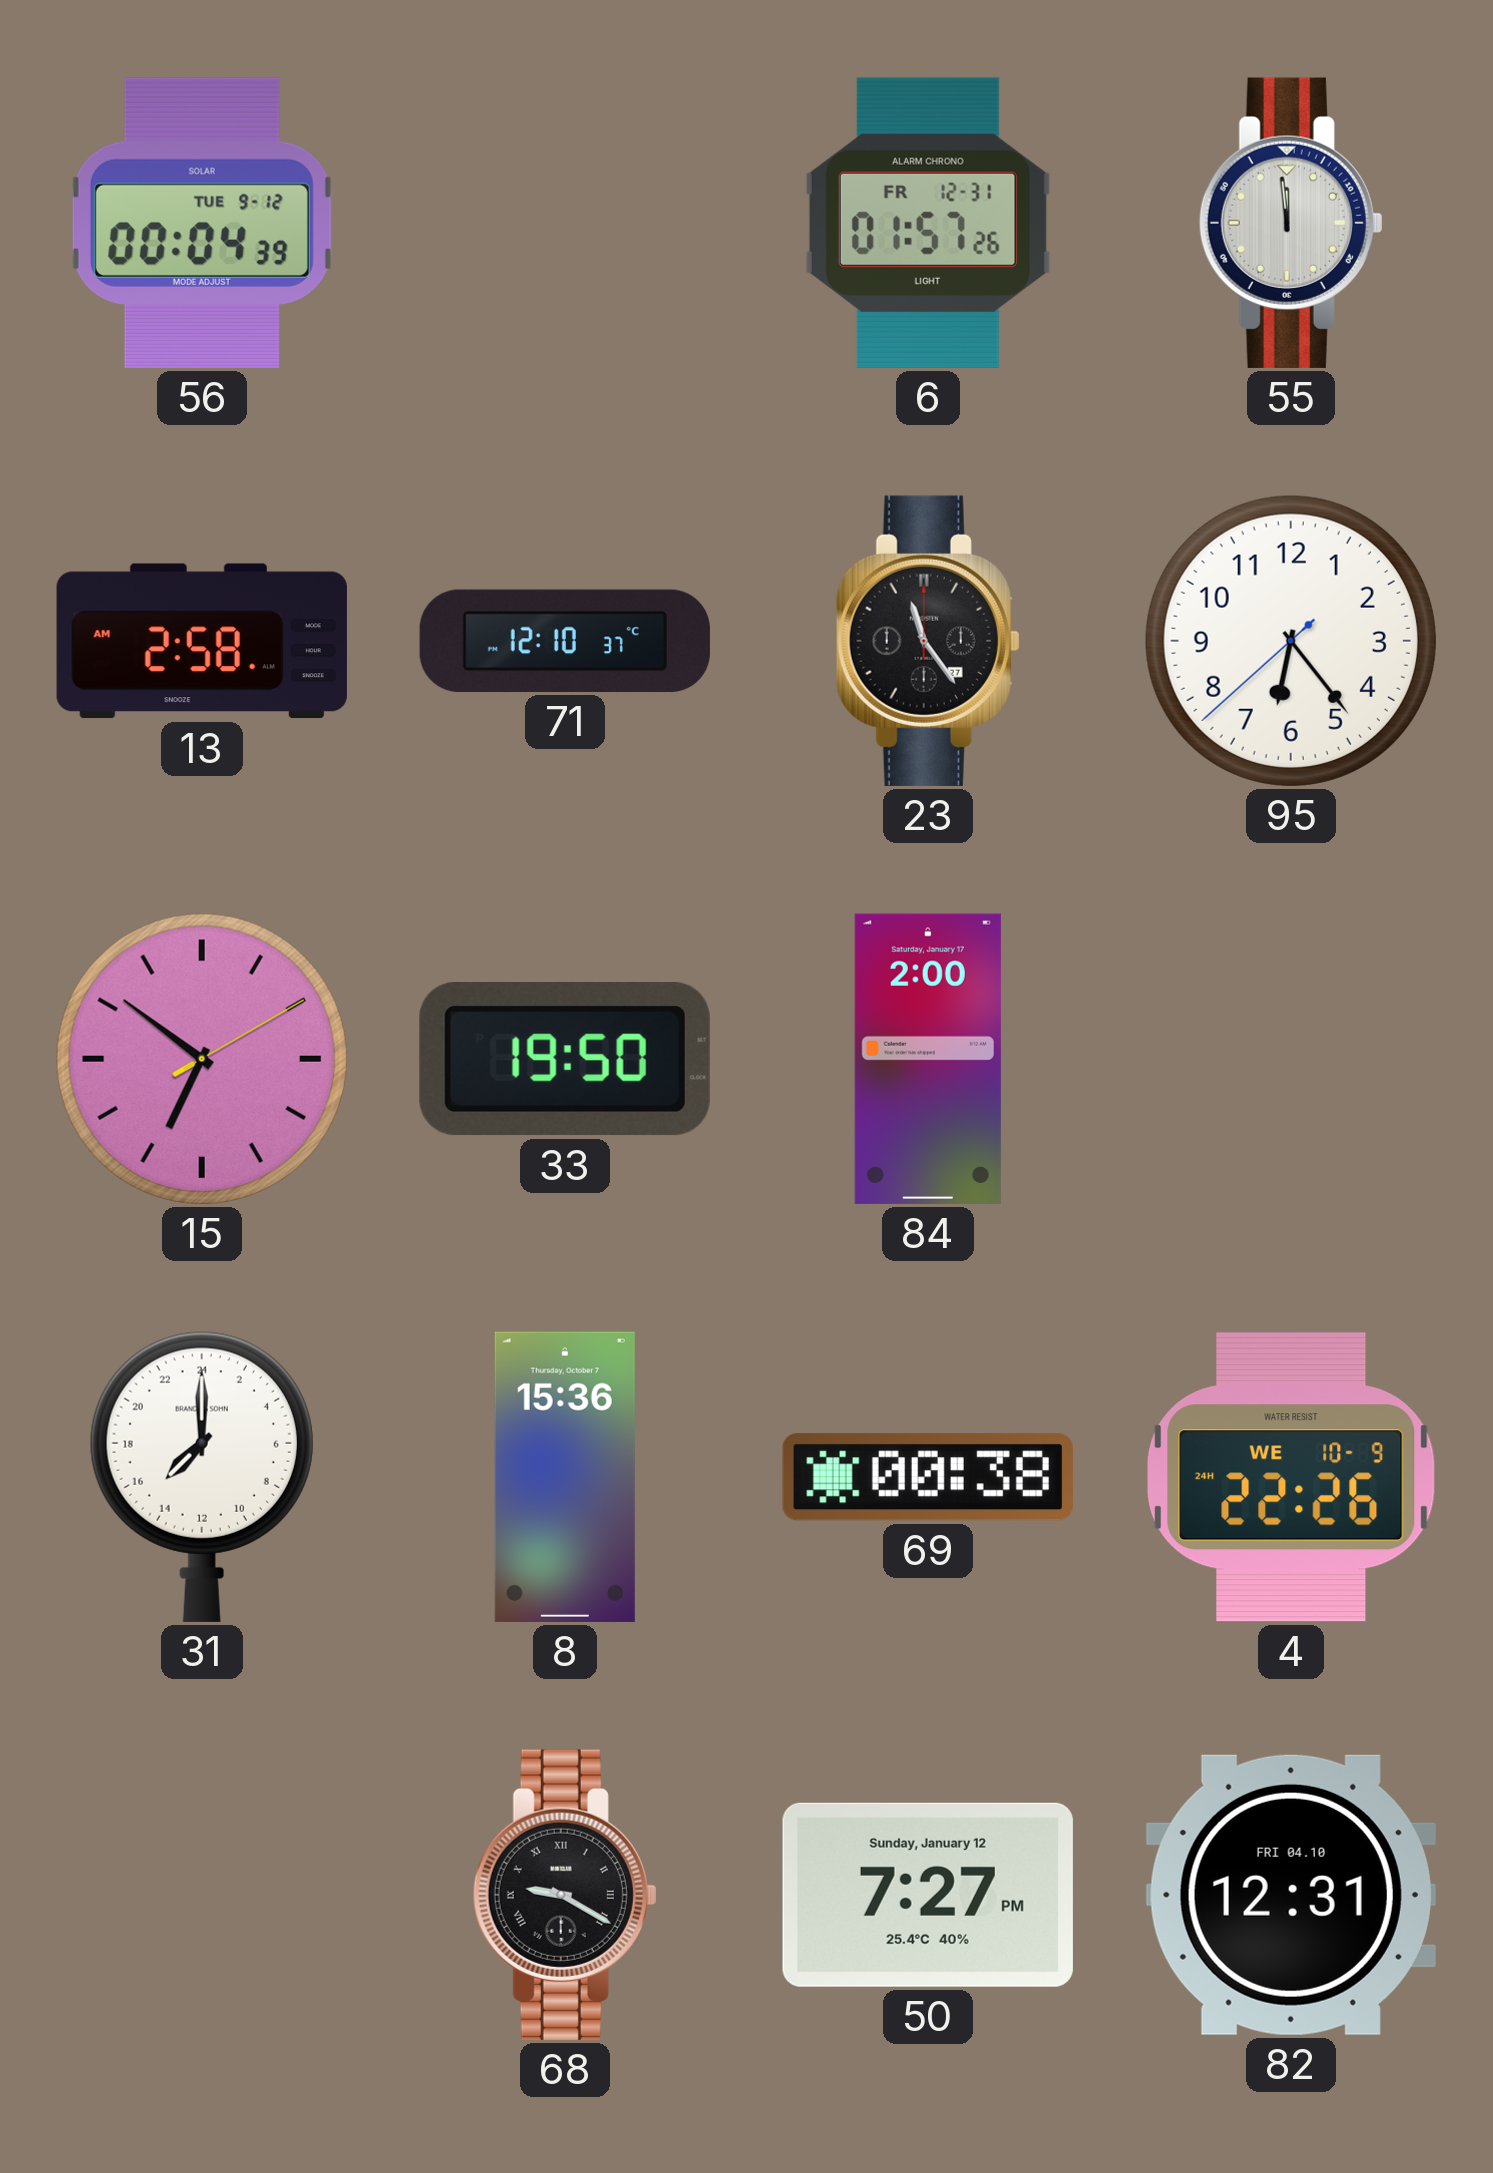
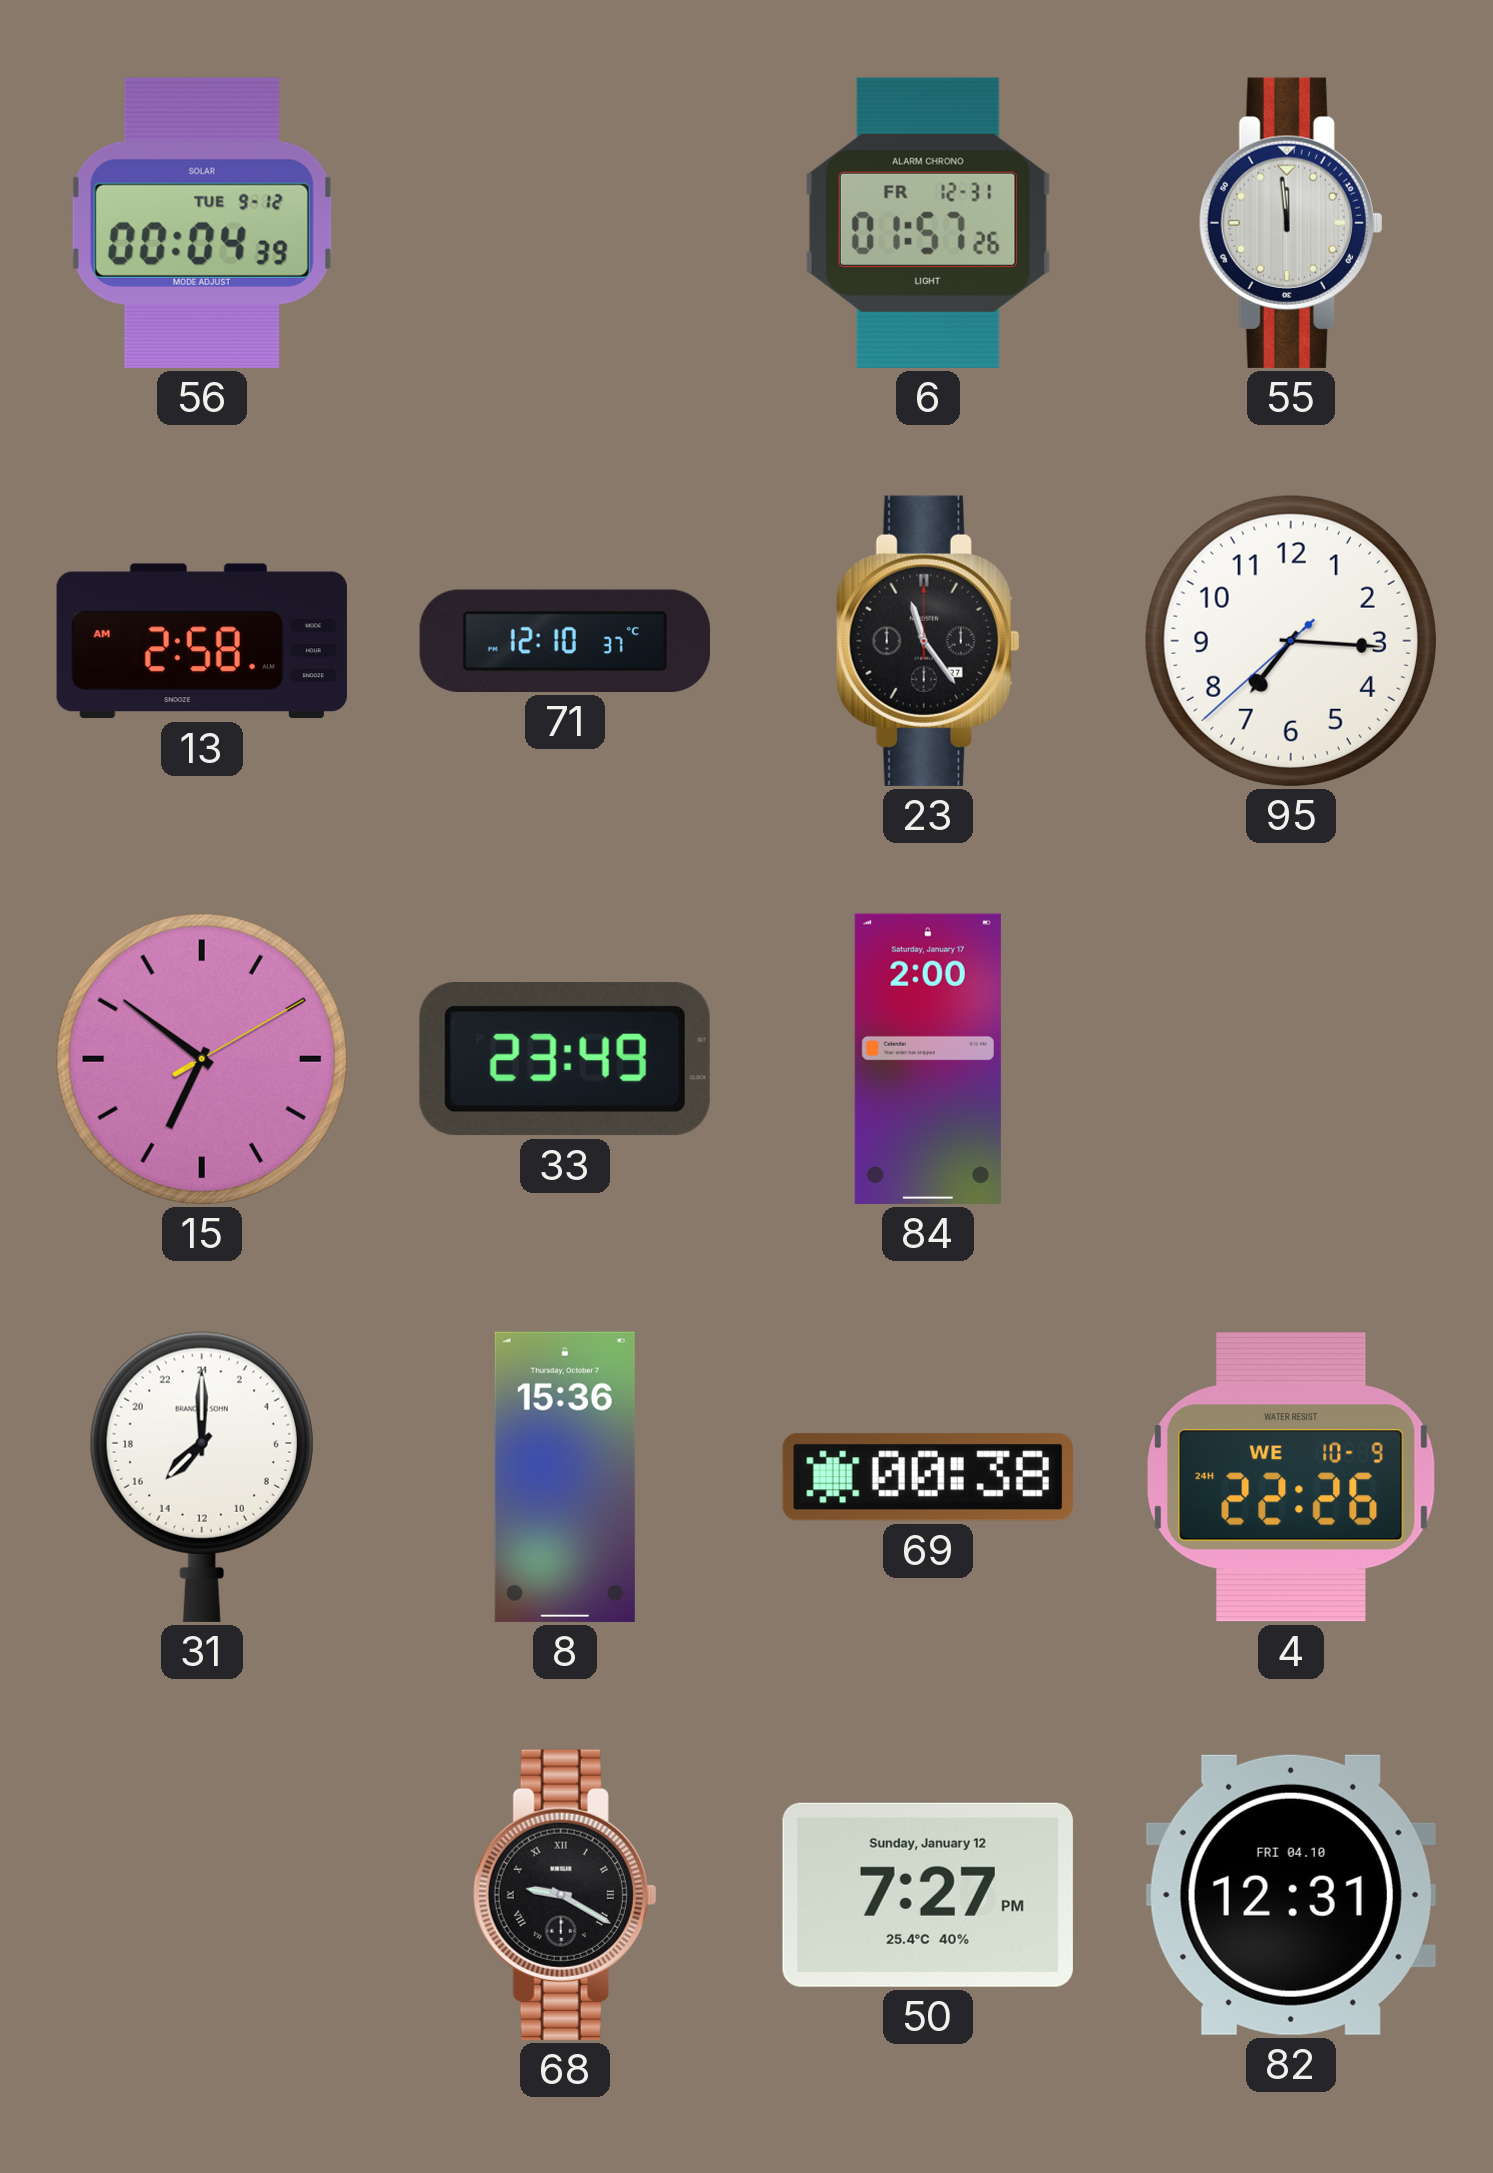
95: 6:23 -> 7:15 (1291, 641)
33: 19:50 -> 23:49 (565, 1060)
